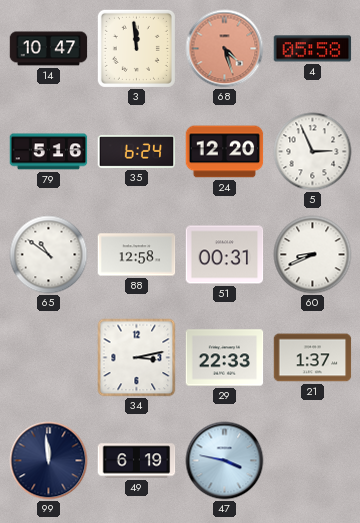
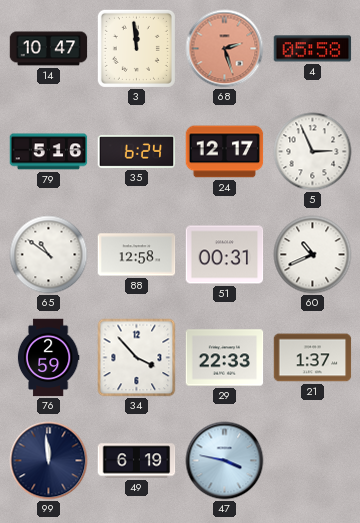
68: 4:27 -> 2:27 (225, 49)
24: 12:20 -> 12:17 (225, 152)
60: 8:41 -> 10:41 (313, 255)
76: none -> 2:59 (48, 358)
34: 3:13 -> 3:53 (137, 358)
